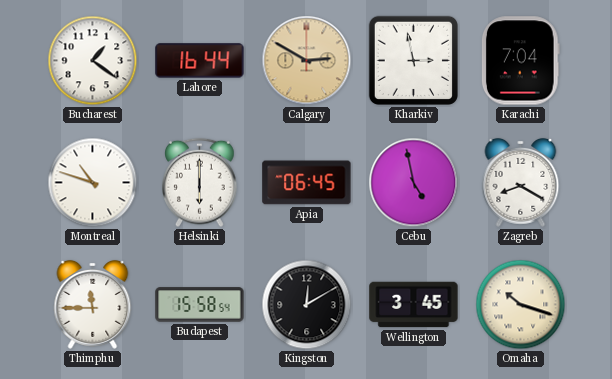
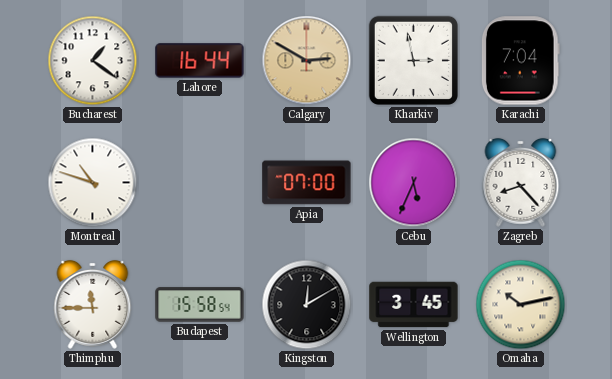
Helsinki: 6:00 -> none (200, 183)
Apia: 06:45 -> 07:00 (307, 183)
Cebu: 4:58 -> 5:34 (414, 183)
Zagreb: 8:20 -> 8:23 (521, 182)
Omaha: 10:18 -> 10:13 (521, 305)
